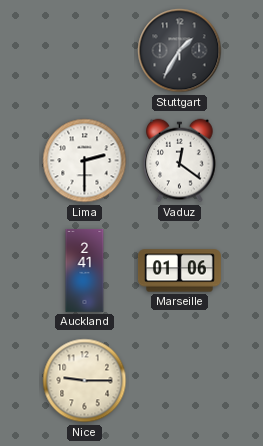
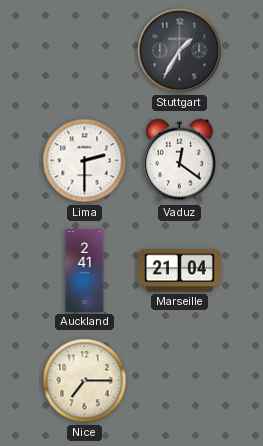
Marseille: 01:06 -> 21:04 (179, 271)
Nice: 9:15 -> 7:15 (85, 381)
